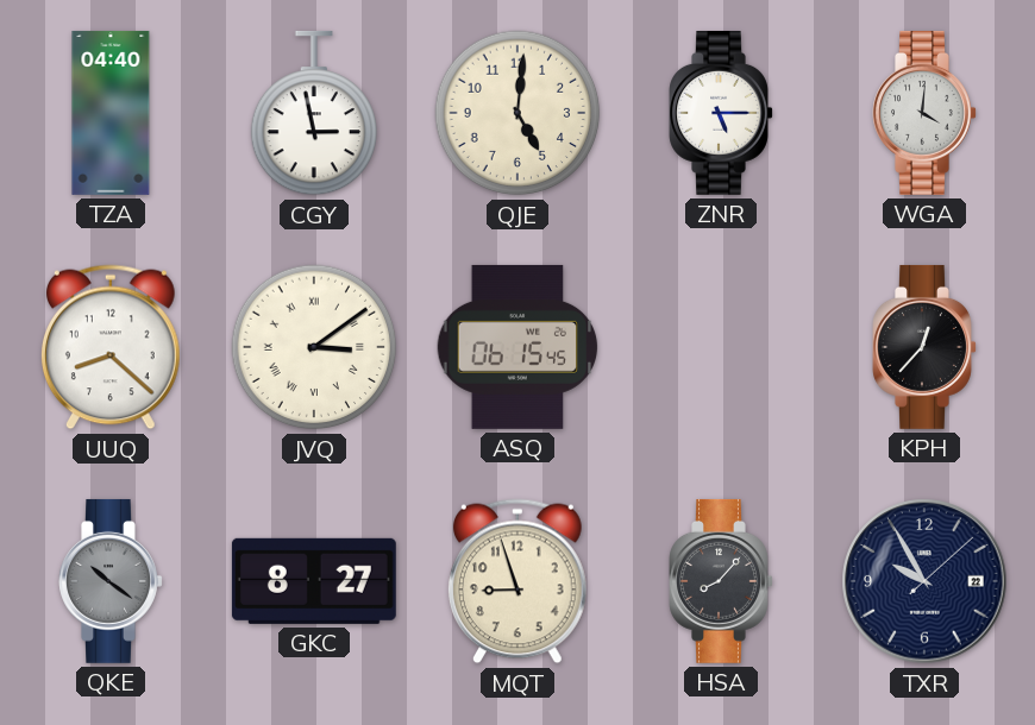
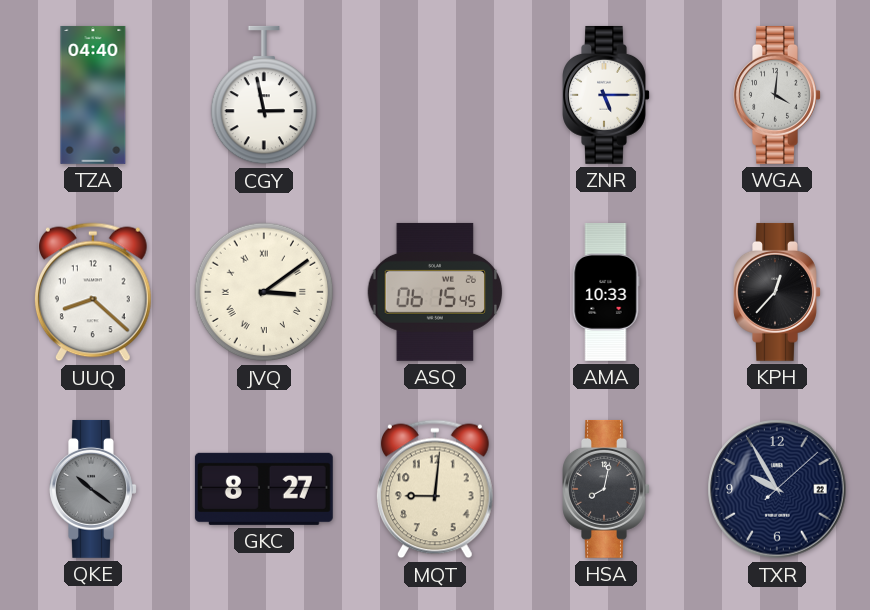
QJE: 5:01 -> none (517, 113)
AMA: none -> 10:33 (606, 293)
MQT: 8:57 -> 9:01 (436, 489)
HSA: 8:07 -> 8:02 (606, 489)
